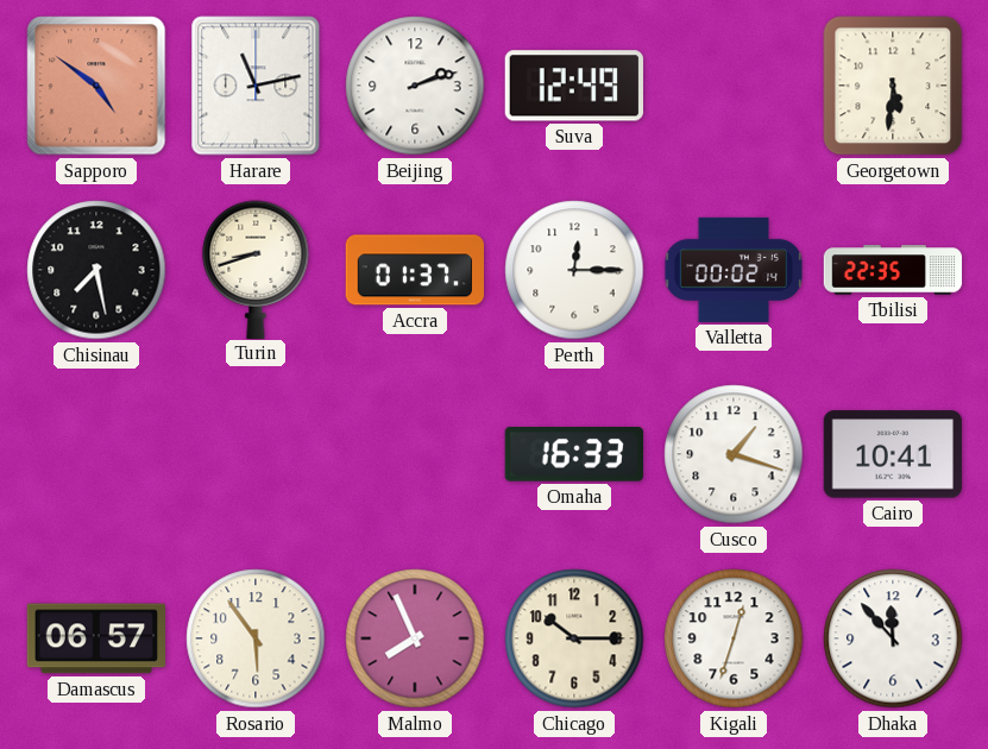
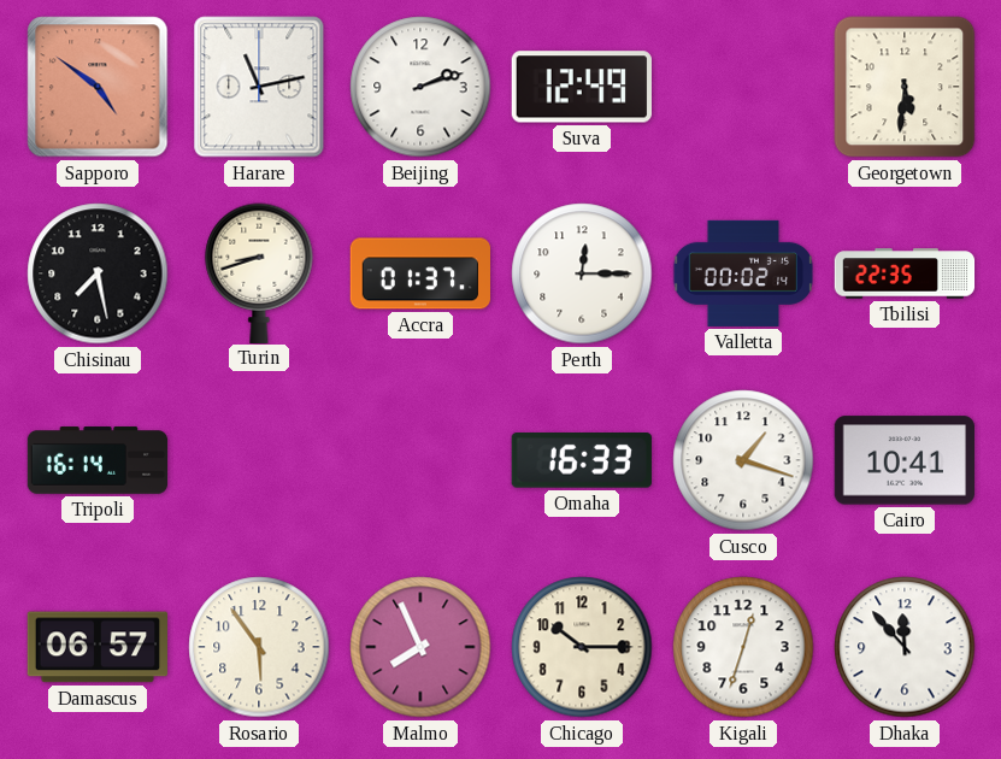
Tripoli: none -> 16:14 (98, 460)
